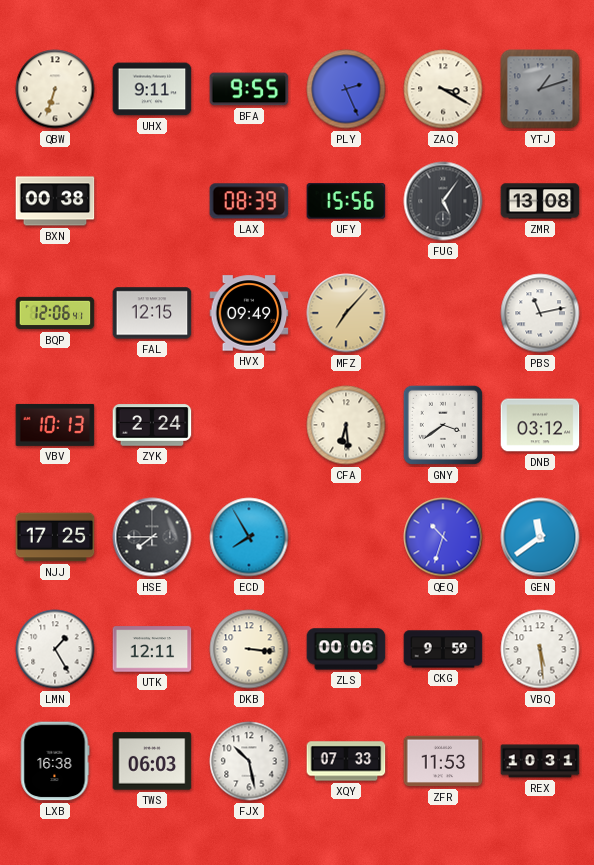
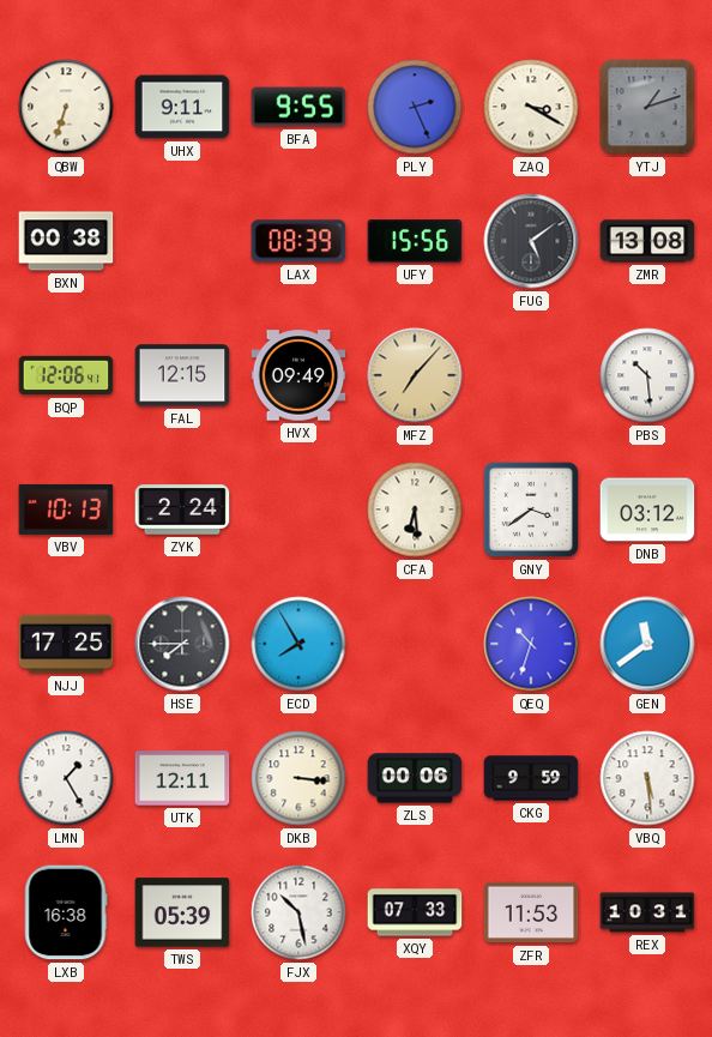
FUG: 5:06 -> 5:09 (531, 241)
PBS: 11:13 -> 10:29 (647, 375)
TWS: 06:03 -> 05:39 (182, 912)
